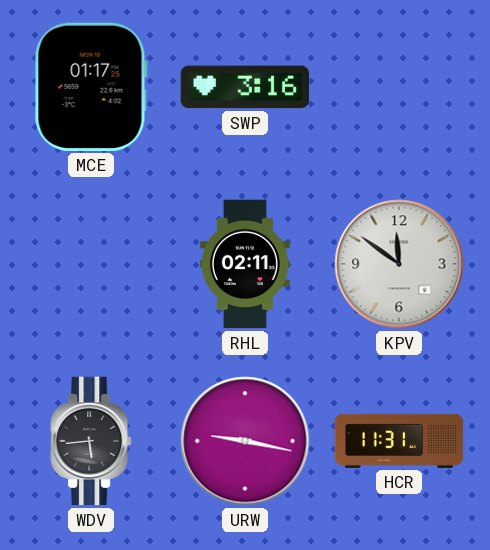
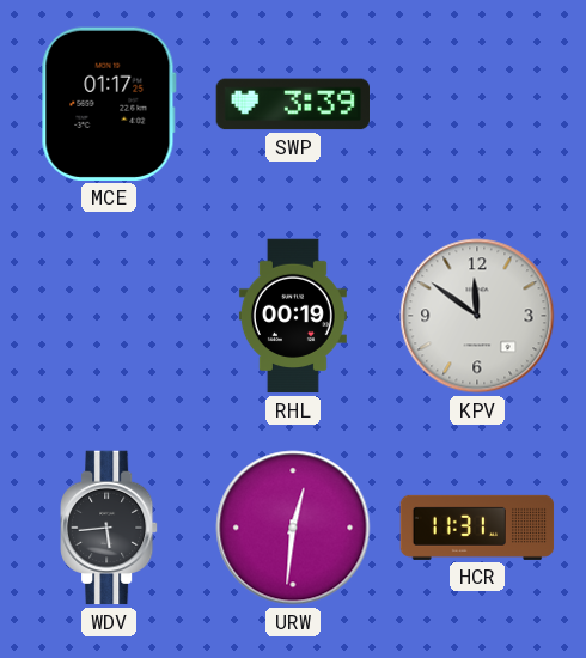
SWP: 3:16 -> 3:39 (292, 104)
RHL: 02:11 -> 00:19 (293, 316)
URW: 9:17 -> 12:31 (293, 528)
